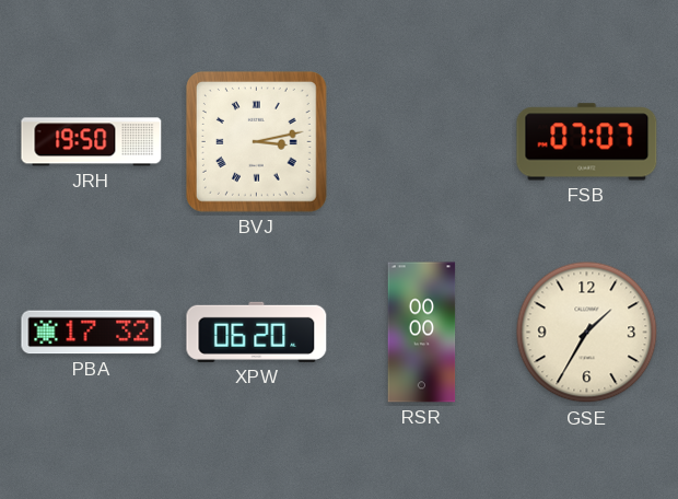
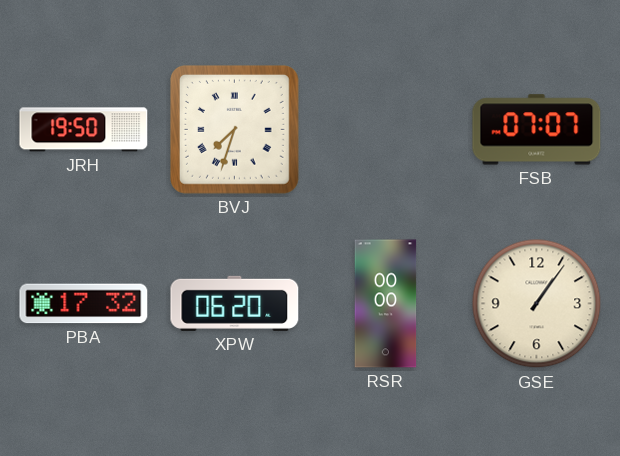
BVJ: 3:13 -> 7:33 (234, 129)
GSE: 1:35 -> 1:06 (537, 304)
